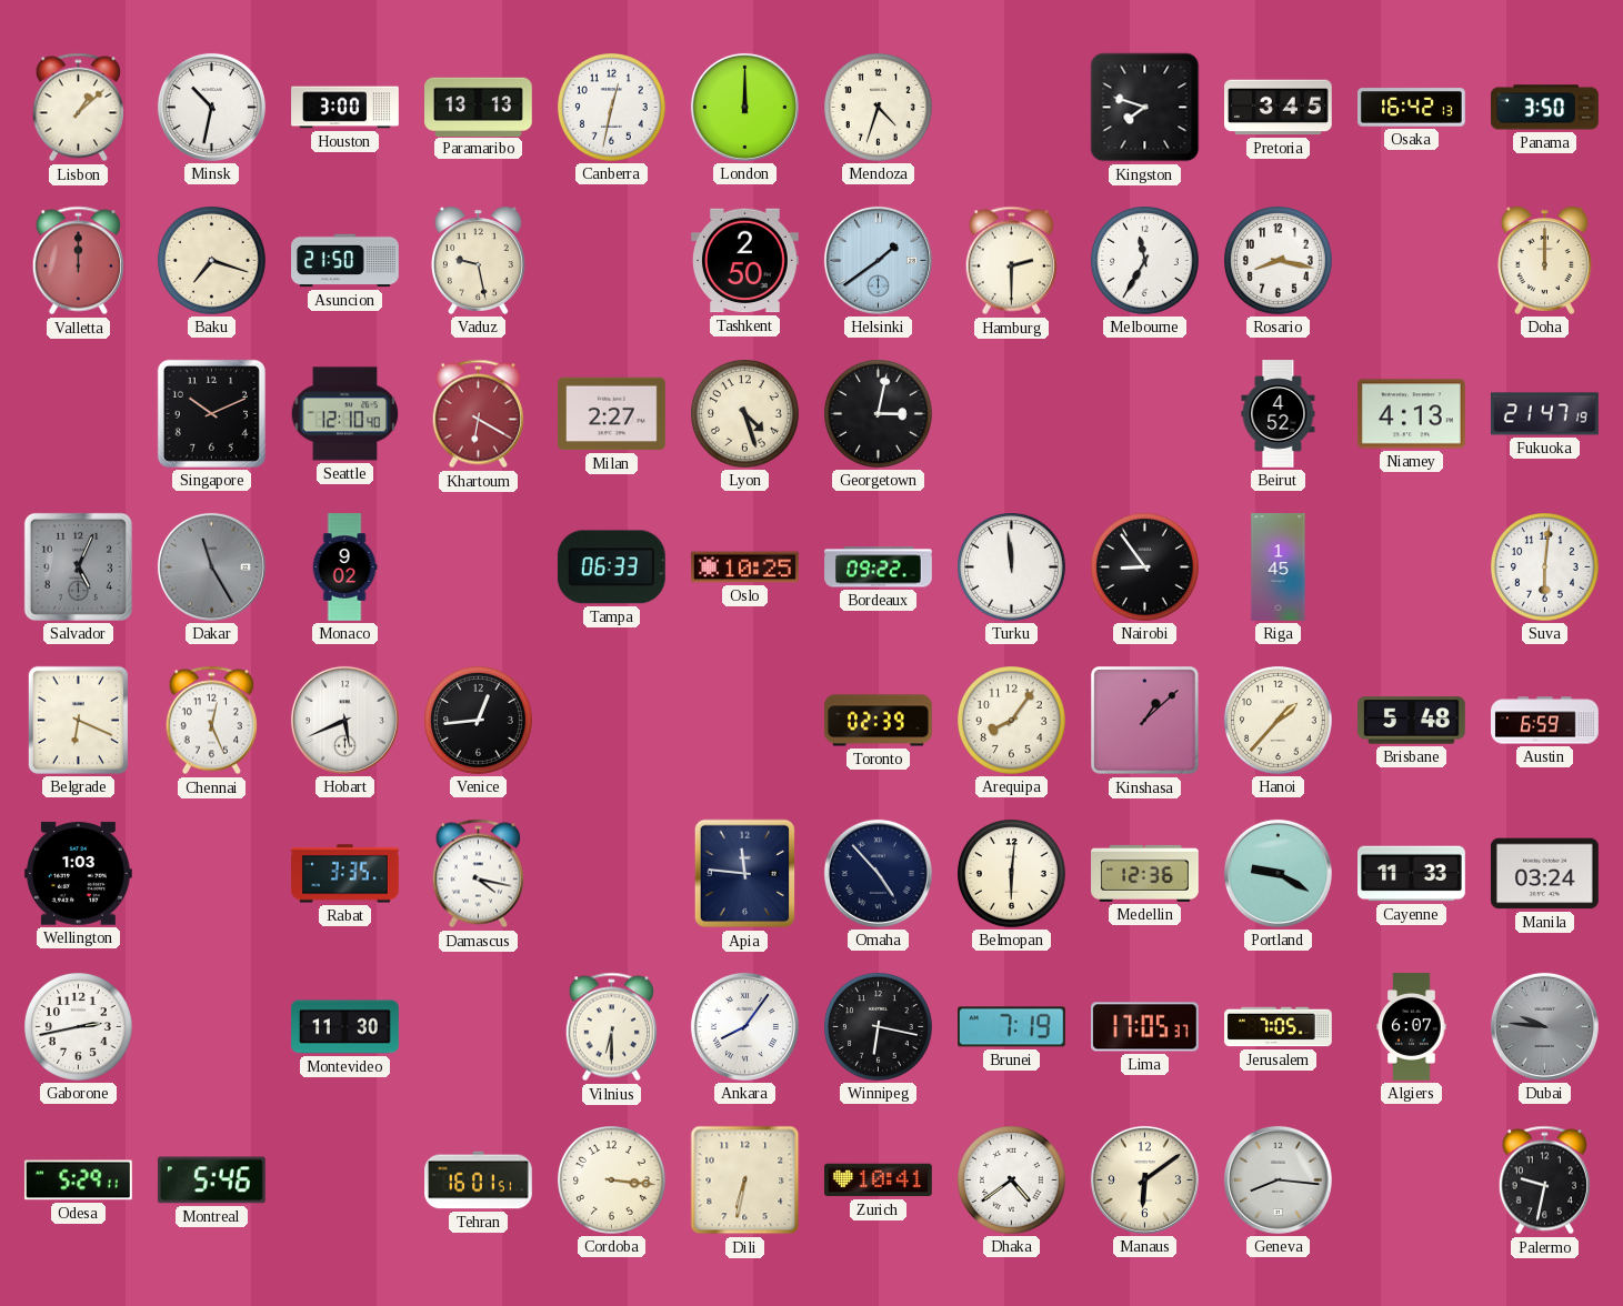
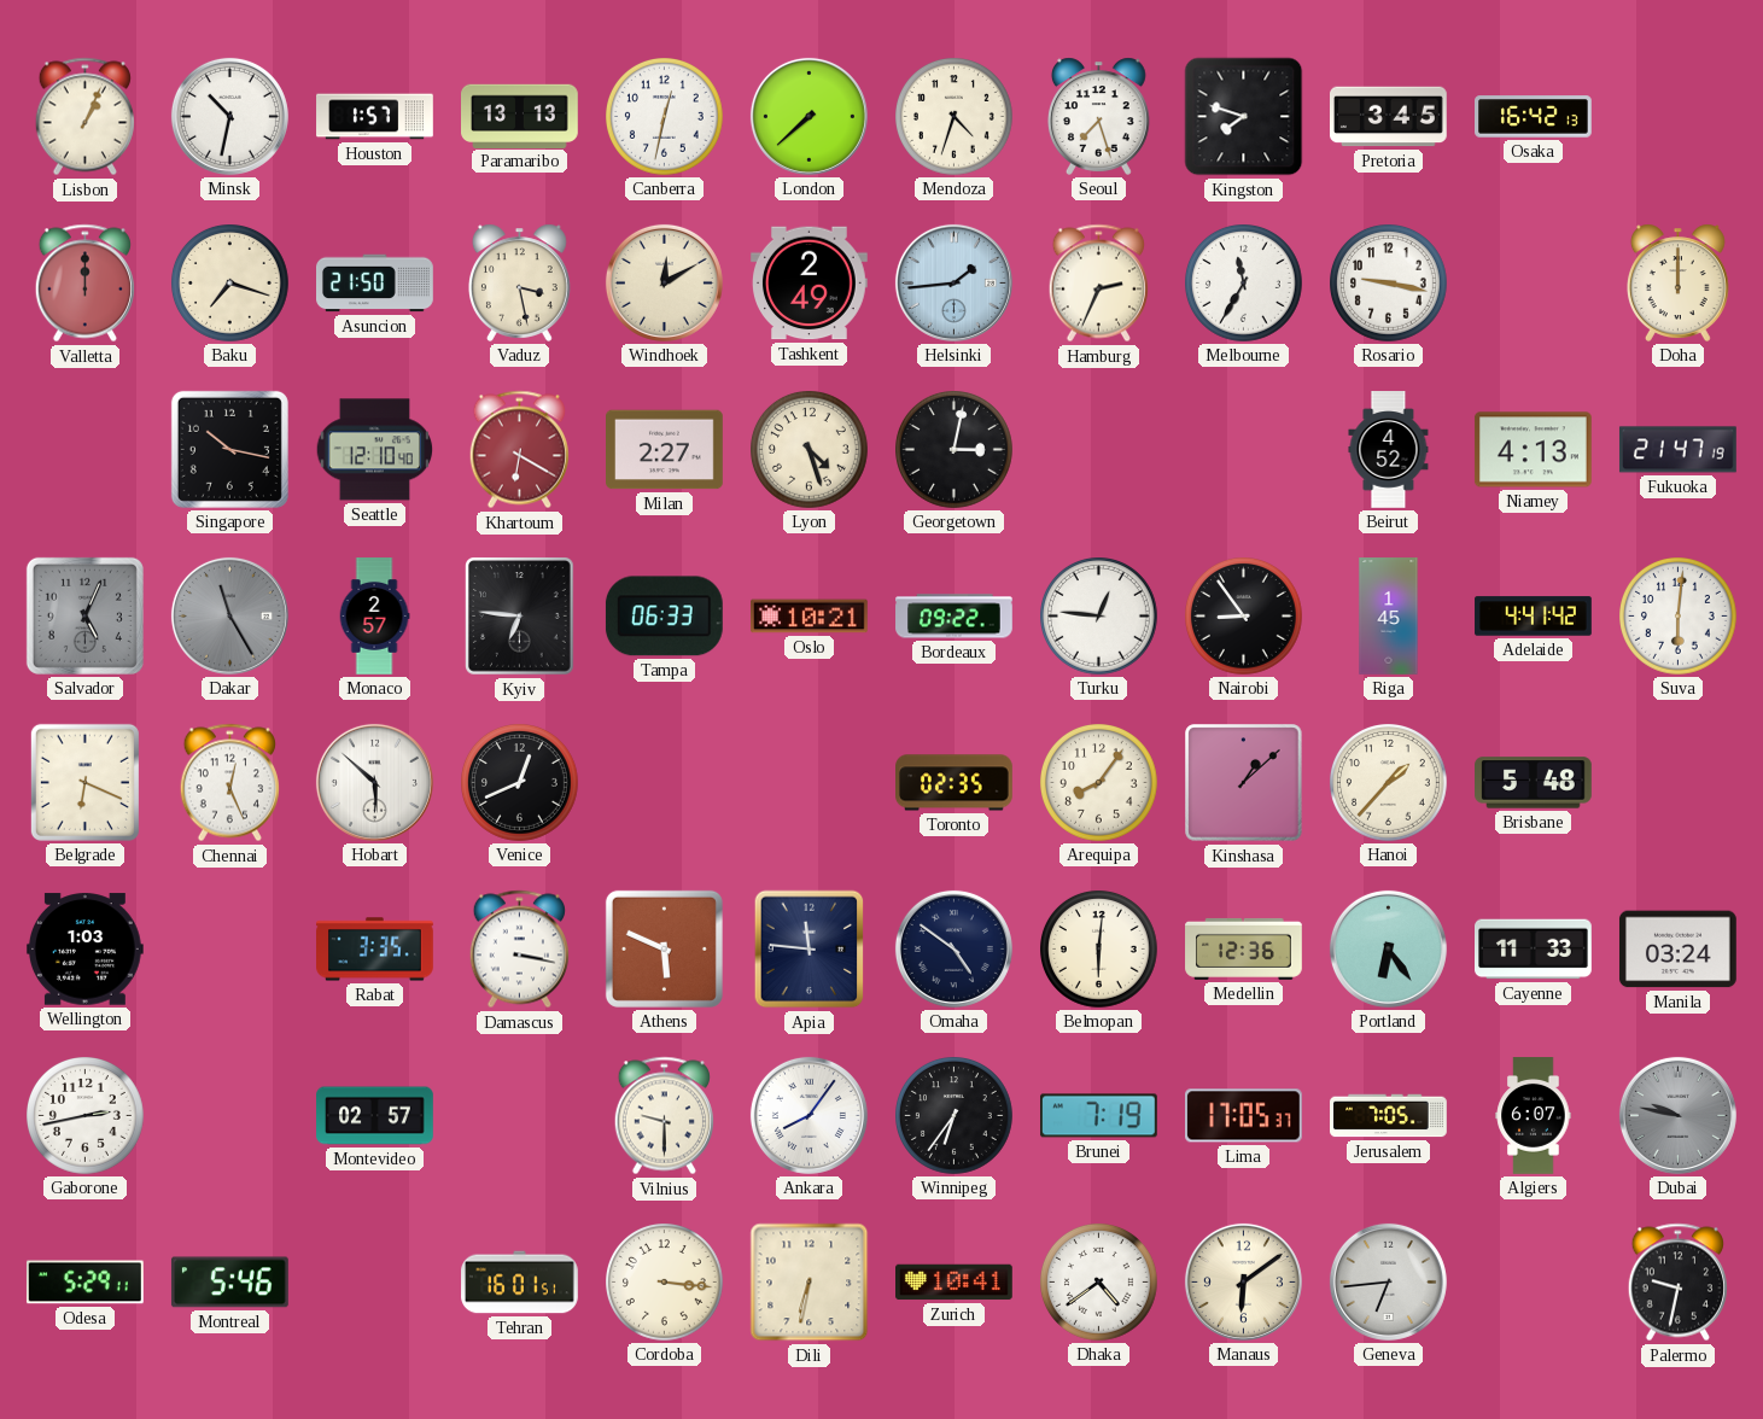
Lisbon: 1:08 -> 1:04 (84, 117)
Houston: 3:00 -> 1:57 (375, 117)
London: 12:00 -> 7:38 (808, 116)
Seoul: none -> 7:27 (1098, 116)
Panama: 3:50 -> none (1545, 108)
Vaduz: 9:28 -> 3:28 (519, 282)
Windhoek: none -> 12:10 (664, 282)
Tashkent: 2:50 -> 2:49 (810, 284)
Helsinki: 1:39 -> 1:44 (953, 282)
Hamburg: 2:30 -> 2:34 (1098, 284)
Rosario: 8:17 -> 9:17 (1389, 284)
Singapore: 10:11 -> 10:17 (229, 449)
Monaco: 9:02 -> 2:57 (374, 617)
Kyiv: none -> 6:46 (520, 617)
Oslo: 10:25 -> 10:21 (810, 617)
Turku: 11:59 -> 12:46 (1099, 617)
Adelaide: none -> 4:41 (1534, 617)
Hobart: 5:41 -> 5:52 (374, 782)
Venice: 12:44 -> 12:41 (520, 783)
Toronto: 02:39 -> 02:35 (955, 783)
Austin: 6:59 -> none (1545, 721)
Damascus: 4:17 -> 3:17 (519, 950)
Athens: none -> 5:49 (664, 948)
Omaha: 4:53 -> 4:51 (953, 948)
Portland: 9:20 -> 6:24 (1388, 948)
Montevideo: 11:30 -> 02:57 (375, 1116)
Vilnius: 6:30 -> 9:30 (664, 1116)
Winnipeg: 6:17 -> 6:36 (955, 1116)
Dubai: 9:46 -> 9:47 (1677, 1115)
Geneva: 8:16 -> 6:44 (1388, 1281)
